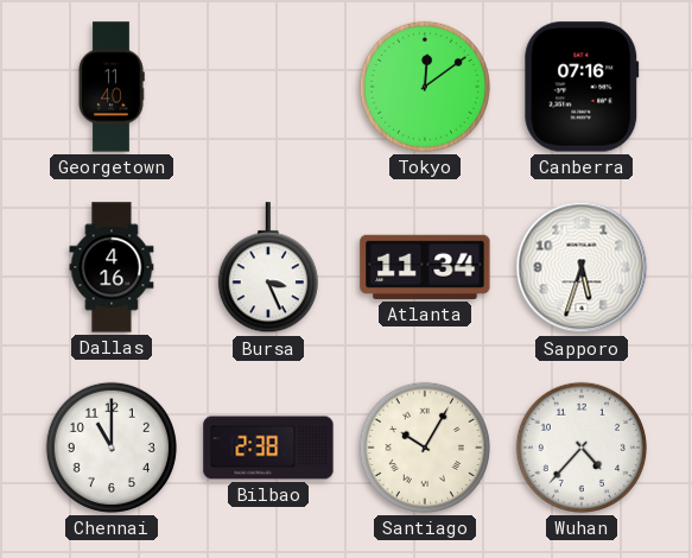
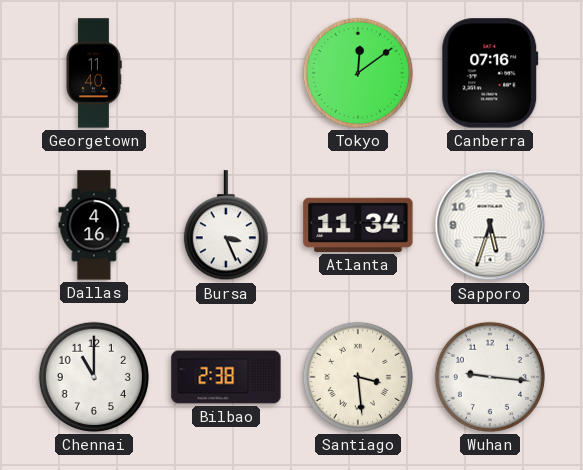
Santiago: 10:05 -> 3:29 (358, 377)
Wuhan: 4:37 -> 9:16 (490, 377)
